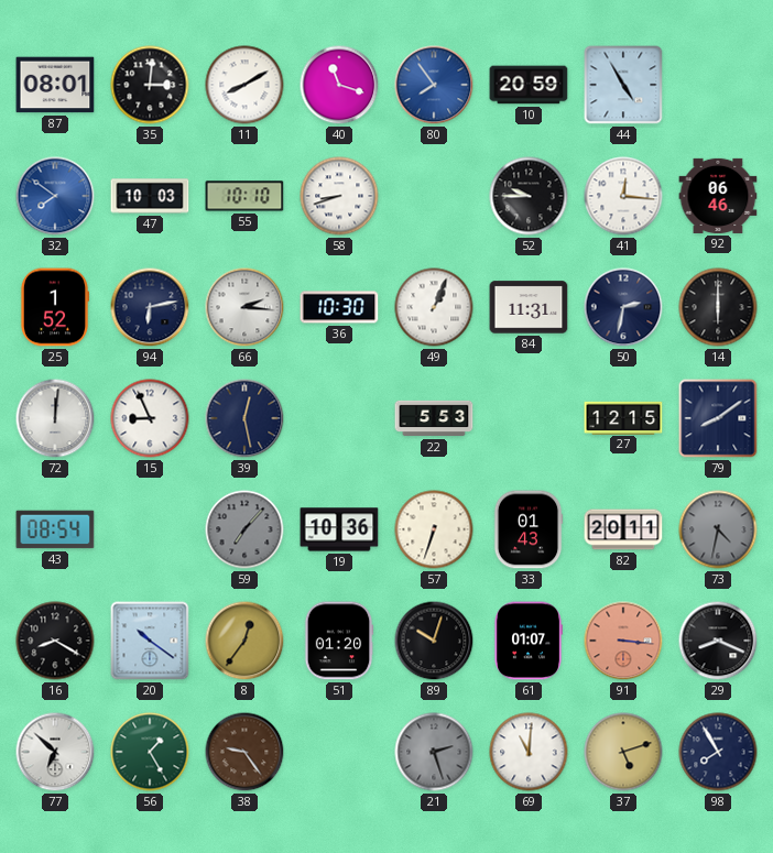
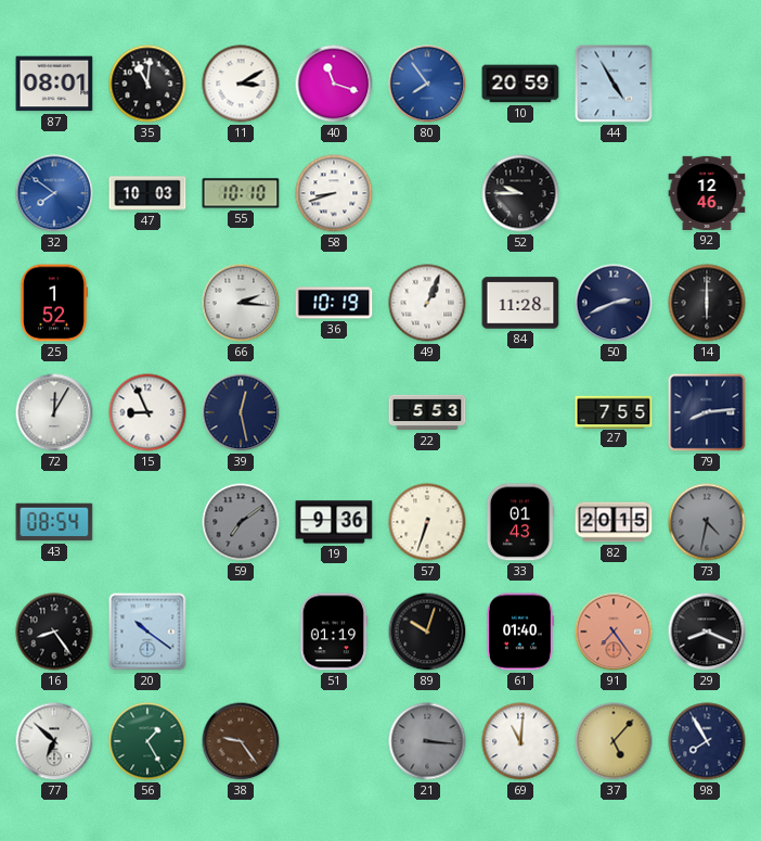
35: 3:01 -> 11:01 (147, 84)
11: 8:10 -> 3:10 (241, 84)
41: 12:16 -> none (623, 196)
92: 06:46 -> 12:46 (707, 193)
94: 6:13 -> none (150, 307)
36: 10:30 -> 10:19 (334, 303)
84: 11:31 -> 11:28 (520, 303)
50: 2:32 -> 2:41 (614, 303)
72: 12:01 -> 12:05 (54, 412)
27: 12:15 -> 7:55 (614, 411)
79: 8:09 -> 8:14 (707, 412)
59: 7:07 -> 7:09 (241, 522)
19: 10:36 -> 9:36 (334, 522)
82: 20:11 -> 20:15 (614, 522)
16: 8:20 -> 8:24 (54, 632)
8: 12:36 -> none (244, 641)
51: 01:20 -> 01:19 (334, 632)
61: 01:07 -> 01:40 (520, 632)
91: 3:16 -> 7:24 (614, 632)
21: 2:27 -> 3:16 (427, 741)
37: 5:12 -> 5:07 (614, 741)
